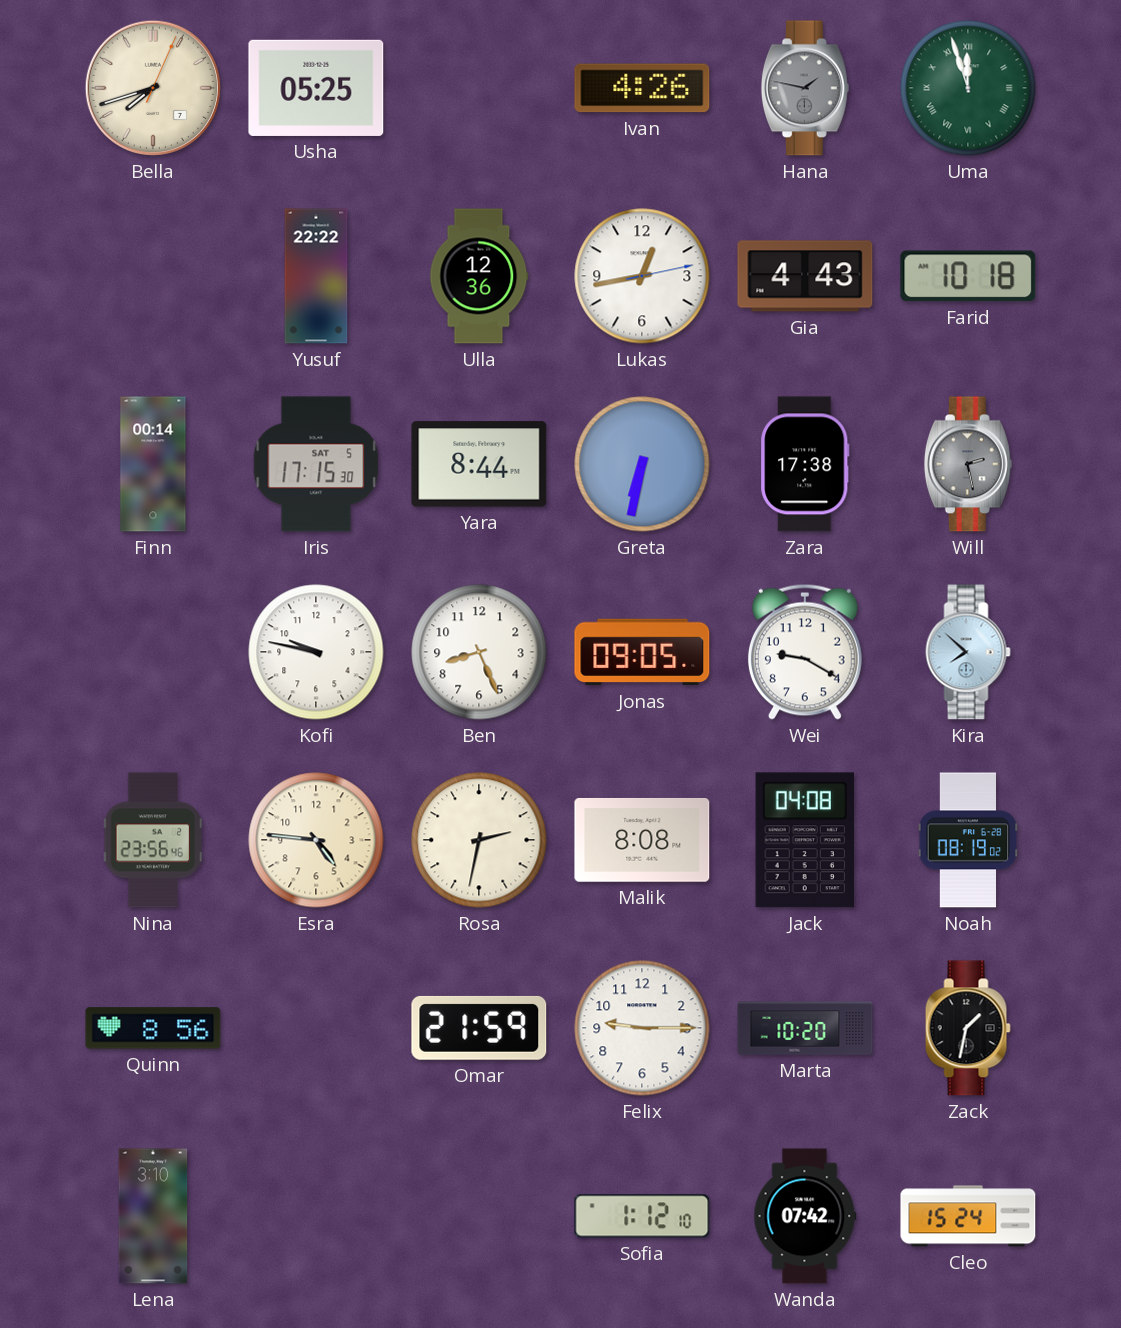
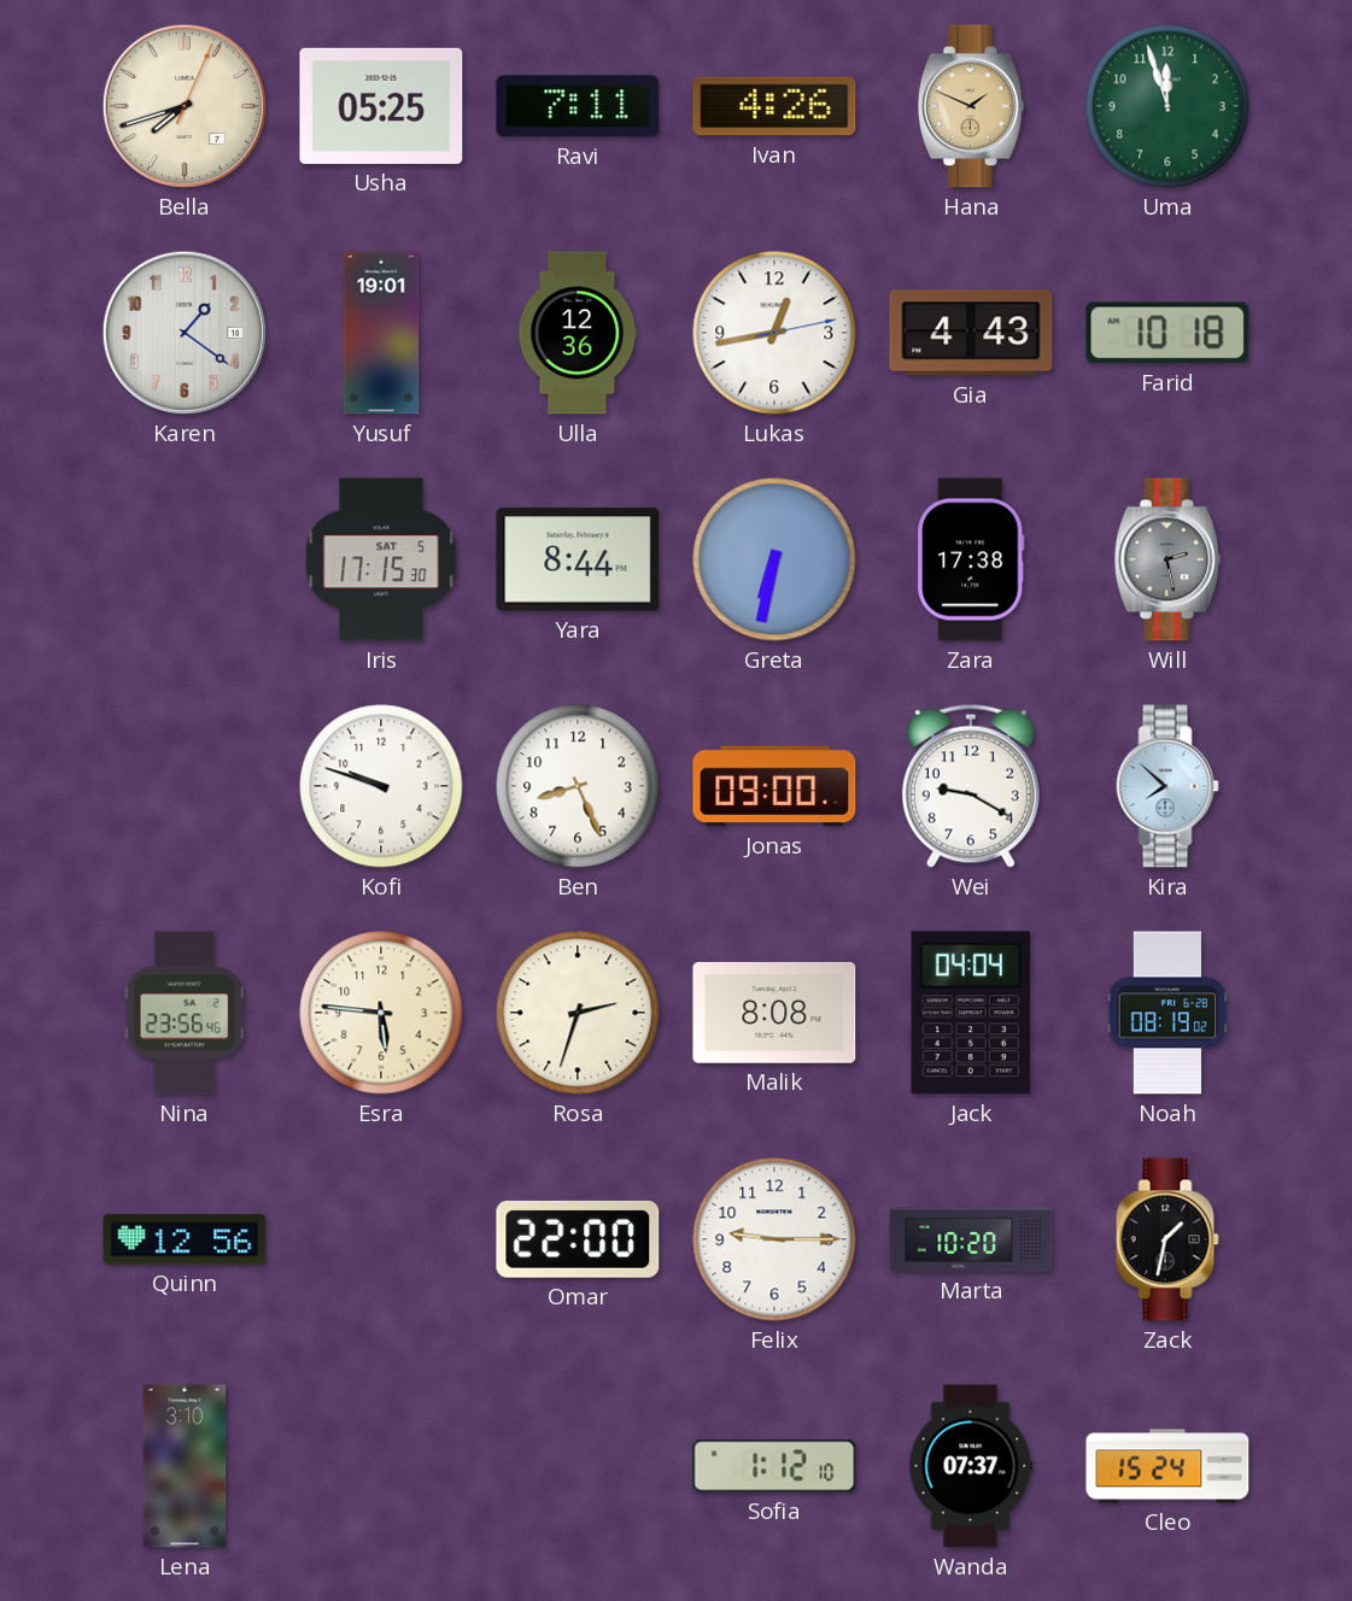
Ravi: none -> 7:11 (578, 106)
Hana: 1:47 -> 1:49 (971, 106)
Hana dial: grey -> champagne (971, 106)
Uma numerals: Roman -> Arabic (1167, 106)
Karen: none -> 1:21 (185, 333)
Yusuf: 22:22 -> 19:01 (381, 333)
Finn: 00:14 -> none (153, 464)
Kofi: 9:47 -> 9:48 (381, 786)
Jonas: 09:05 -> 09:00 (774, 786)
Esra: 4:46 -> 5:46 (381, 1013)
Rosa: 2:32 -> 2:33 (578, 1013)
Jack: 04:08 -> 04:04 (970, 1013)
Quinn: 8:56 -> 12:56 (185, 1239)
Omar: 21:59 -> 22:00 (578, 1239)
Wanda: 07:42 -> 07:37 (971, 1466)
